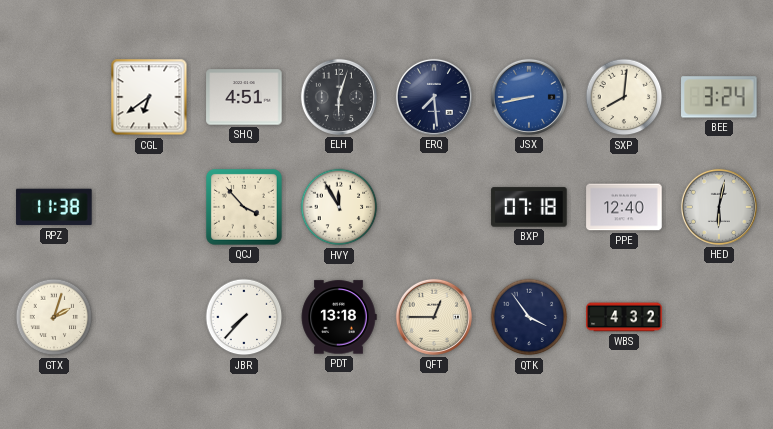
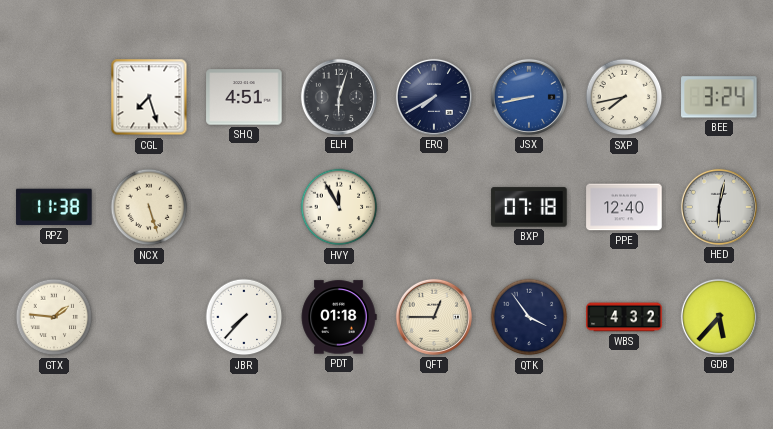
CGL: 6:39 -> 7:27 (149, 97)
ERQ: 7:29 -> 7:40 (434, 97)
SXP: 8:01 -> 7:43 (624, 97)
NCX: none -> 5:27 (149, 207)
QCJ: 3:53 -> none (244, 207)
GTX: 2:03 -> 1:46 (54, 317)
PDT: 13:18 -> 01:18 (339, 317)
GDB: none -> 5:37 (719, 317)
